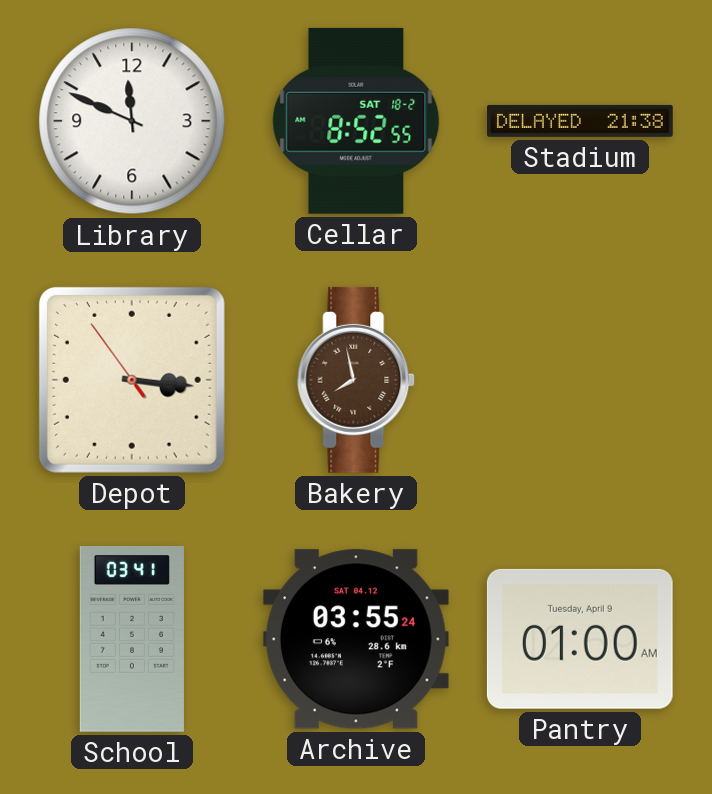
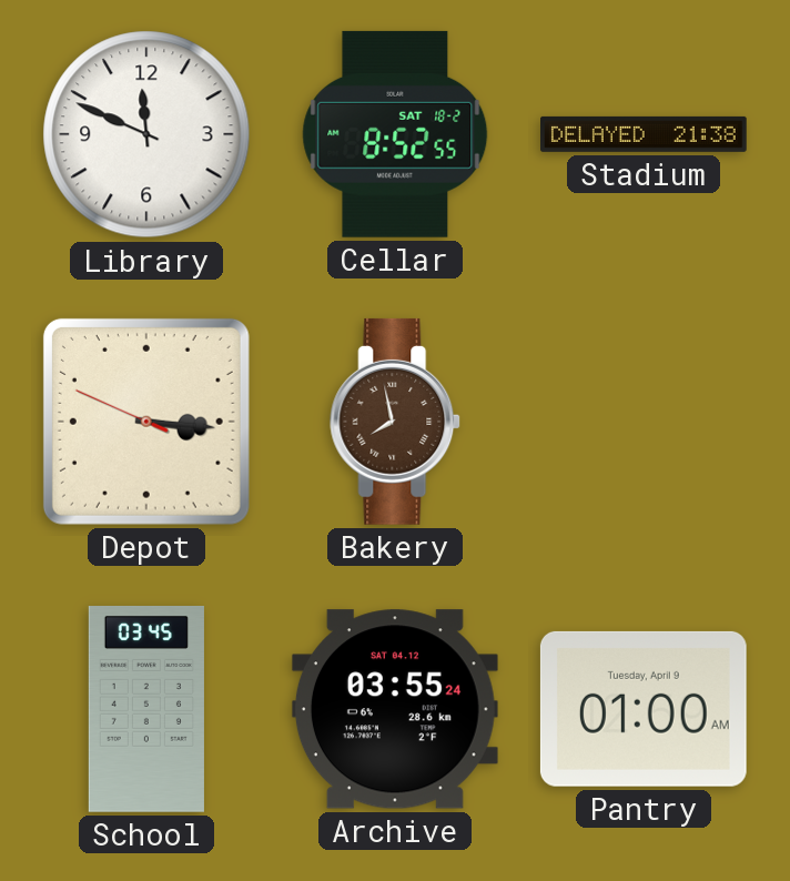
Depot: 3:15:54 -> 3:15:49 (146, 422)
School: 03:41 -> 03:45 (146, 710)
